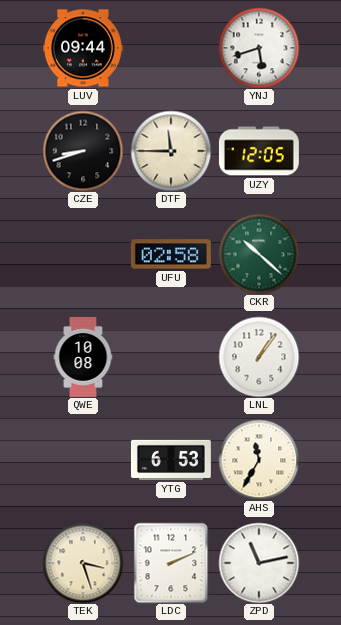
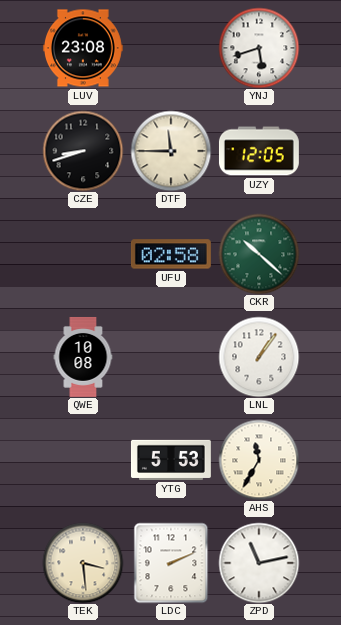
LUV: 09:44 -> 23:08 (83, 48)
YTG: 6:53 -> 5:53 (171, 460)
TEK: 3:27 -> 3:29 (83, 563)
